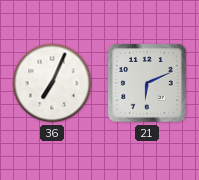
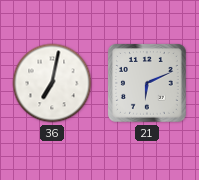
36: 7:04 -> 7:02 (52, 83)
